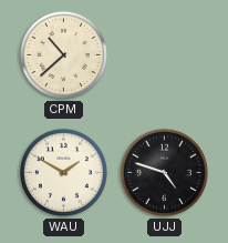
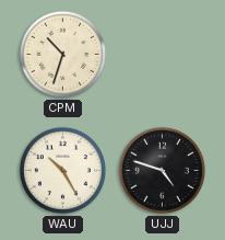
CPM: 10:38 -> 10:33 (62, 54)
WAU: 1:50 -> 10:25 (62, 170)
